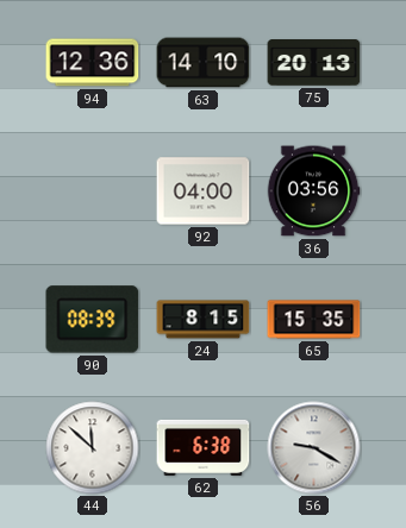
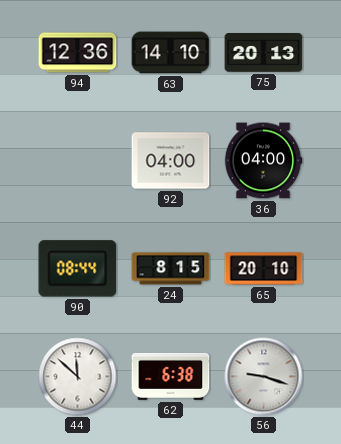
36: 03:56 -> 04:00 (263, 161)
90: 08:39 -> 08:44 (78, 269)
65: 15:35 -> 20:10 (264, 269)
56: 9:20 -> 9:18 (264, 377)
